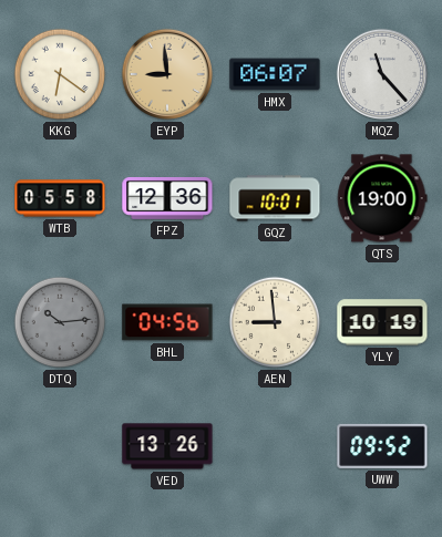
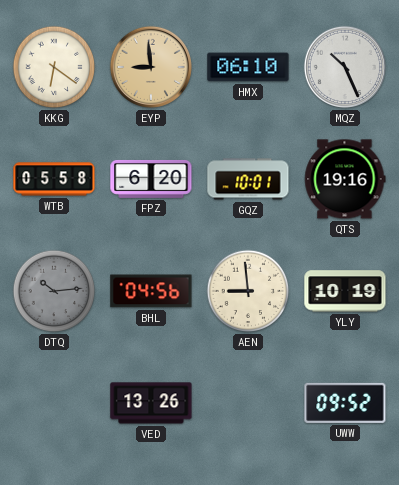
HMX: 06:07 -> 06:10 (248, 67)
MQZ: 11:23 -> 10:26 (345, 67)
FPZ: 12:36 -> 6:20 (151, 179)
QTS: 19:00 -> 19:16 (345, 179)
